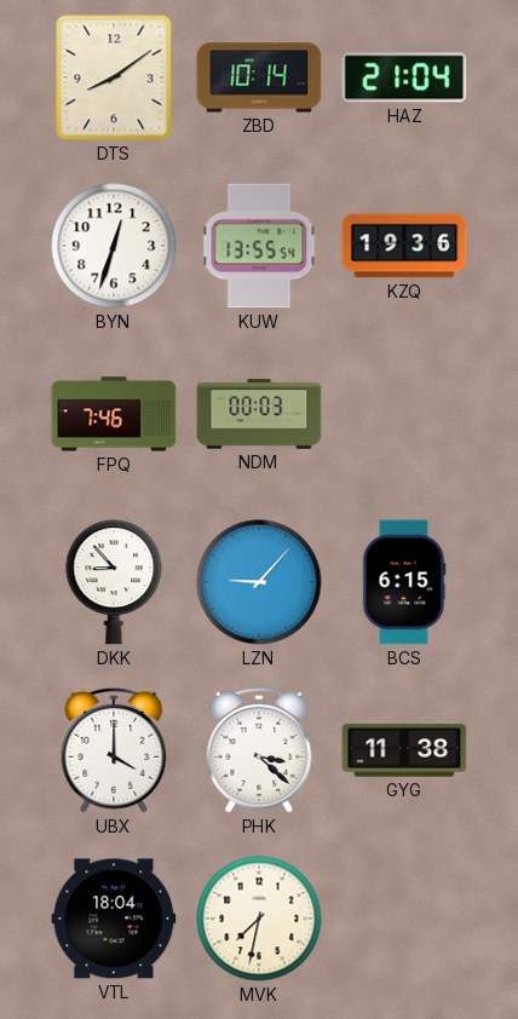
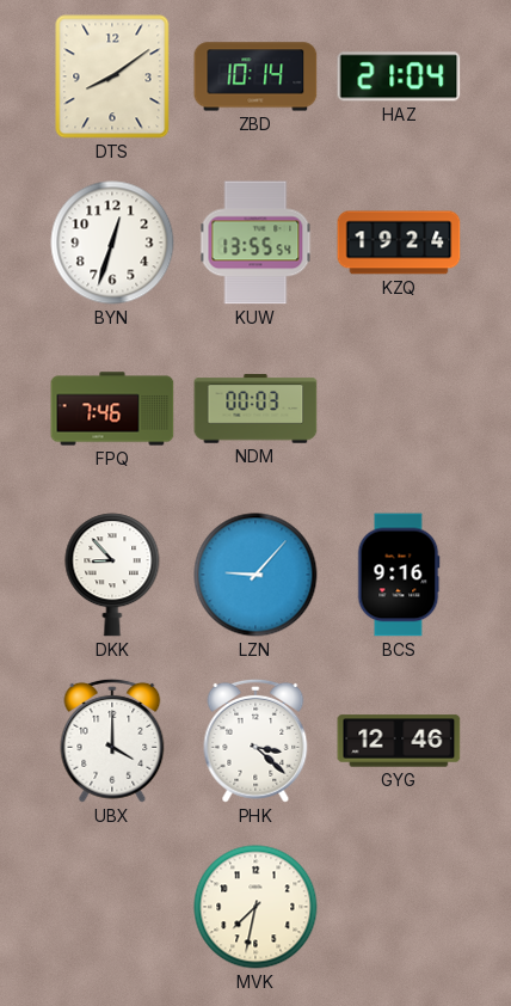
KZQ: 19:36 -> 19:24 (399, 243)
BCS: 6:15 -> 9:16 (399, 575)
GYG: 11:38 -> 12:46 (399, 741)
VTL: 18:04 -> none (114, 919)
